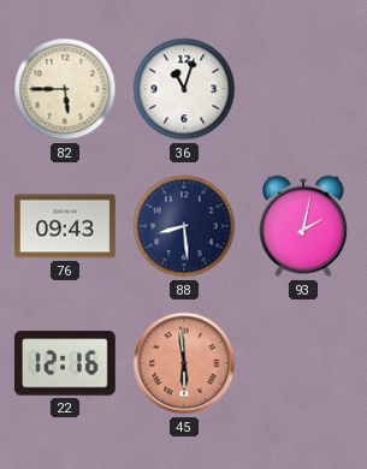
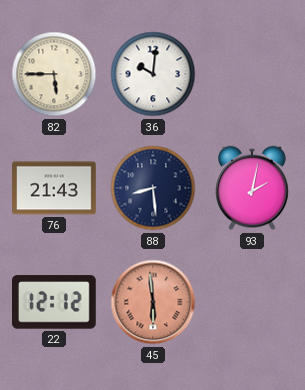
36: 11:03 -> 10:01 (153, 74)
76: 09:43 -> 21:43 (55, 188)
22: 12:16 -> 12:12 (54, 302)
